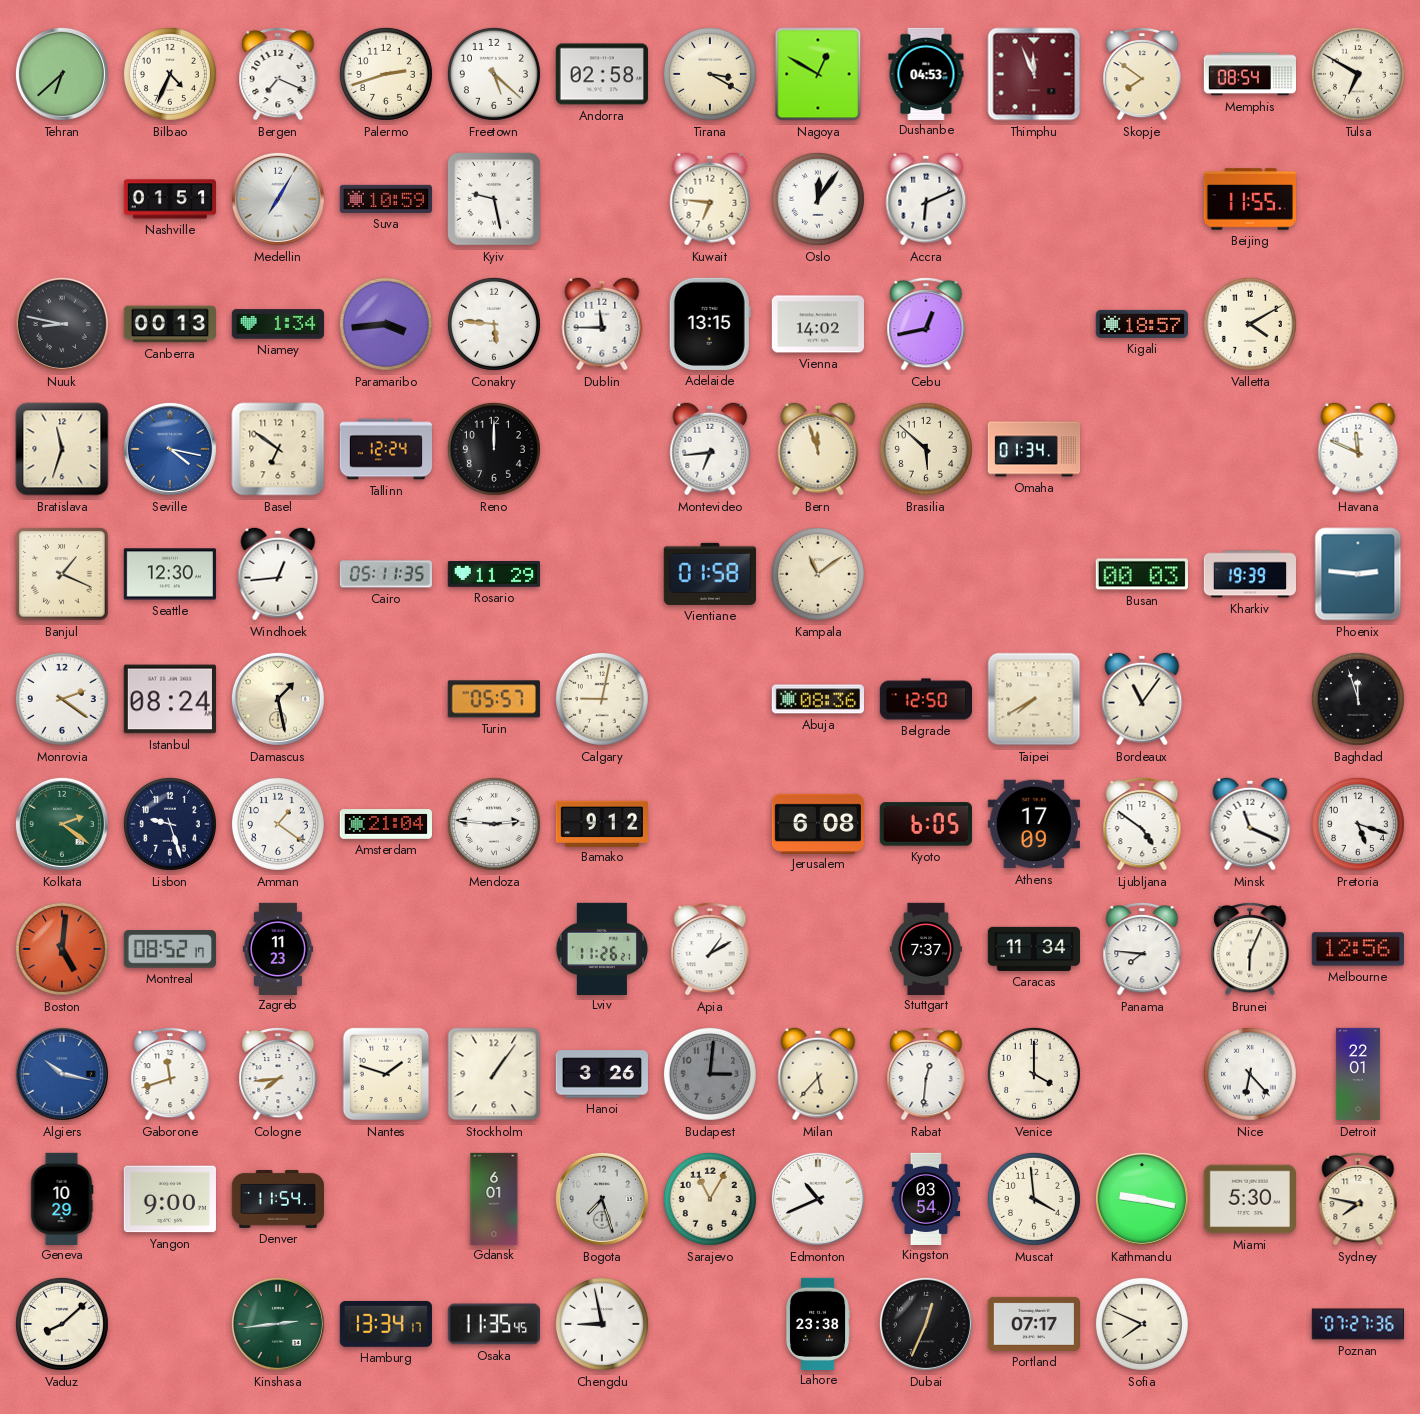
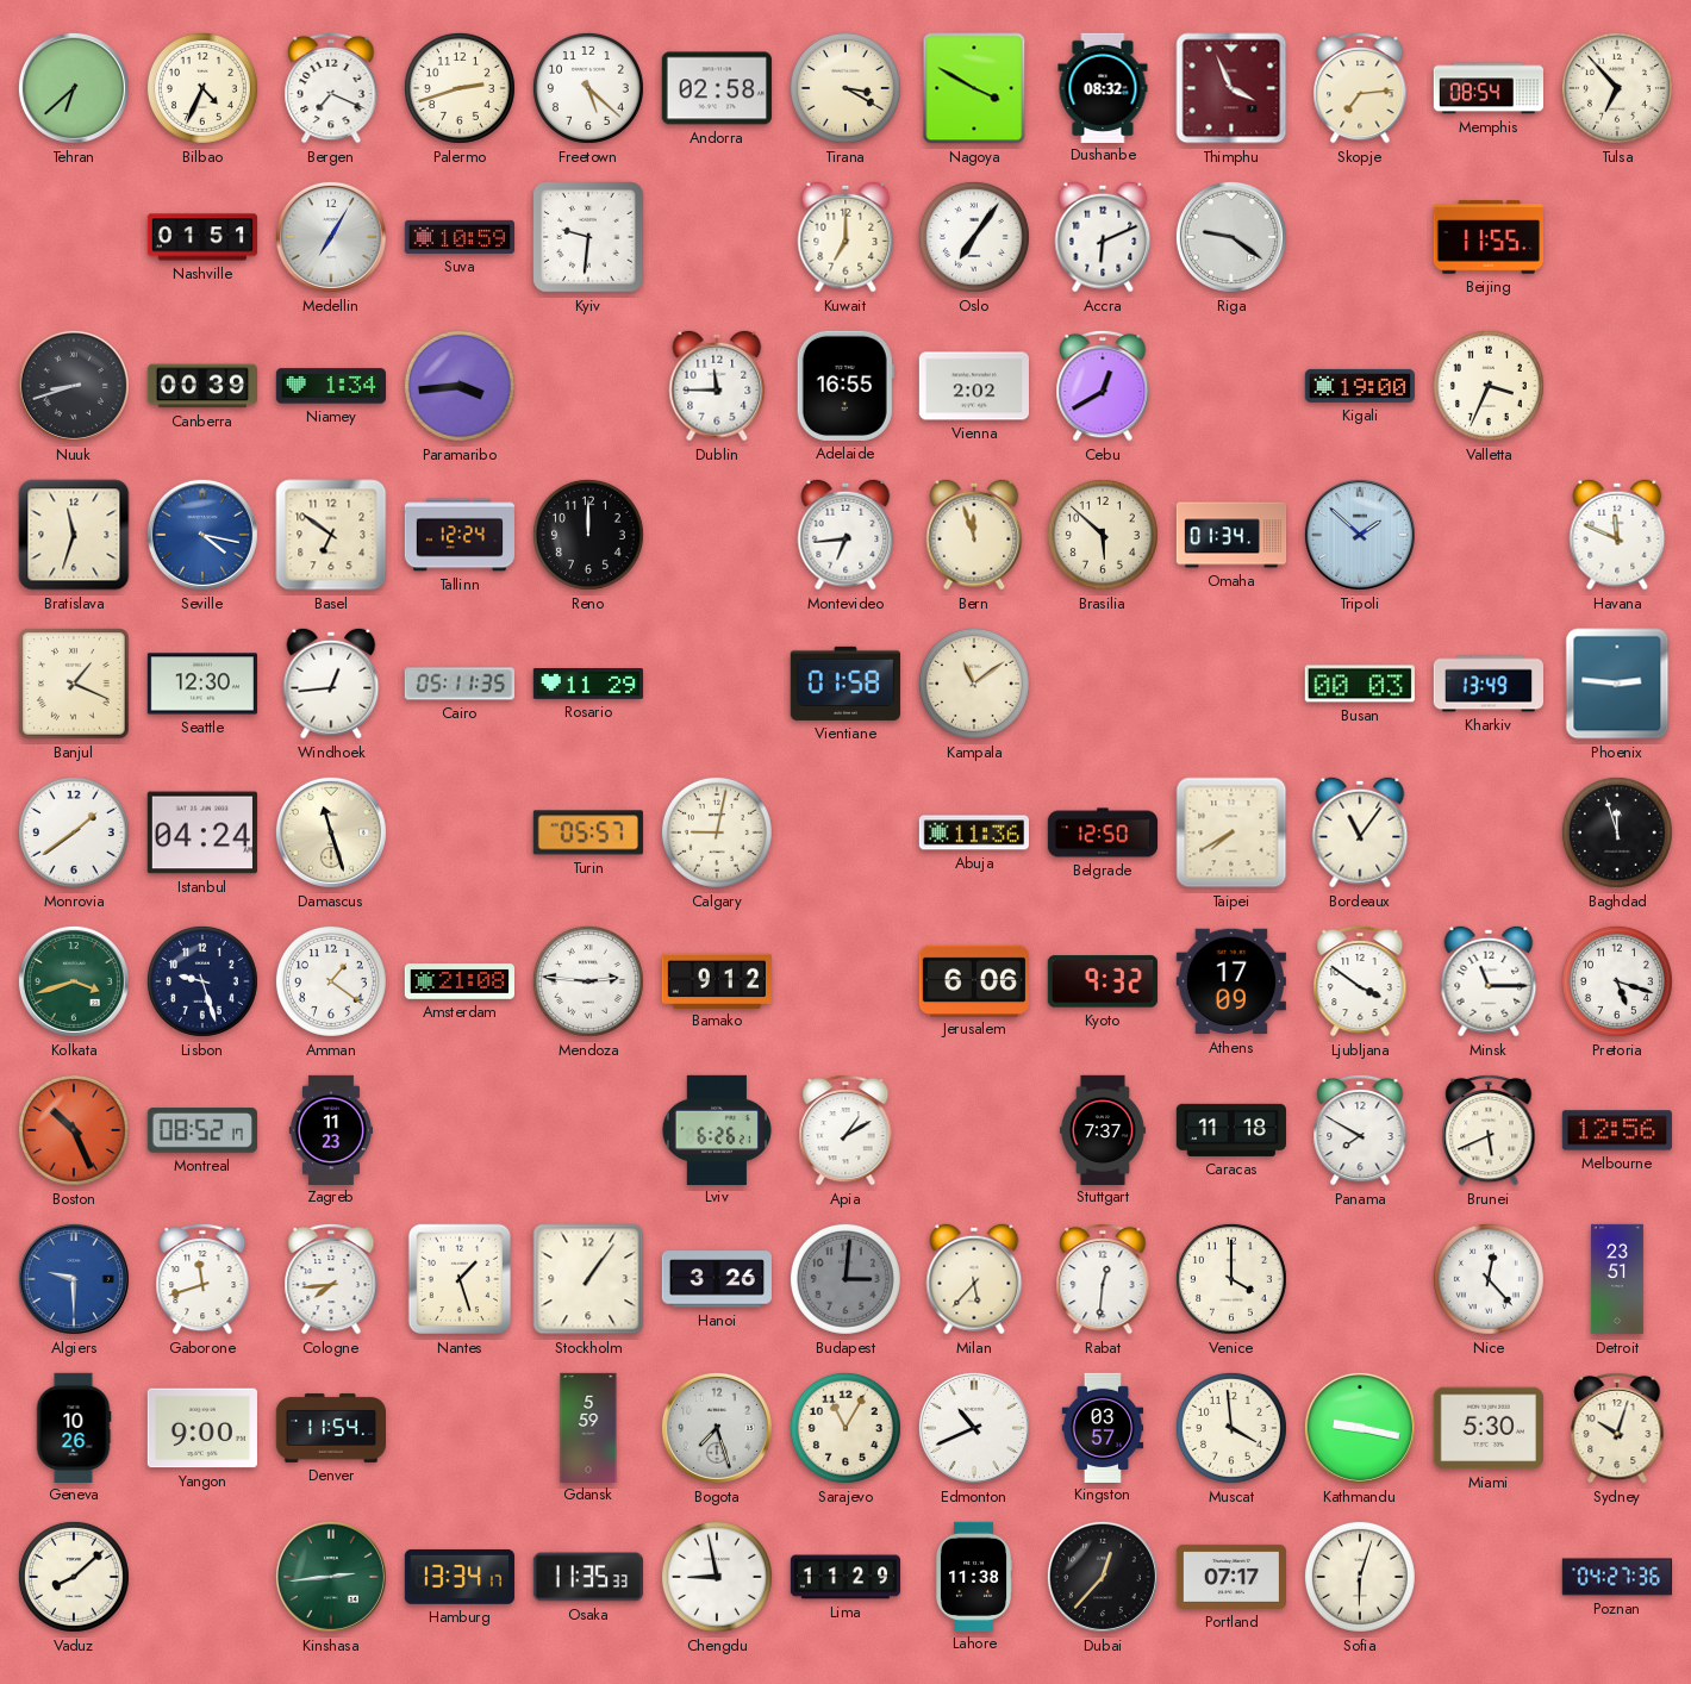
Nagoya: 12:50 -> 3:50 (974, 88)
Dushanbe: 04:53 -> 08:32 (1103, 87)
Thimphu: 11:56 -> 3:56 (1231, 88)
Skopje: 7:51 -> 7:14 (1360, 88)
Tulsa: 6:50 -> 6:53 (1617, 88)
Kyiv: 9:28 -> 9:31 (588, 237)
Kuwait: 6:46 -> 7:00 (845, 237)
Oslo: 12:06 -> 7:06 (974, 237)
Riga: none -> 9:21 (1231, 237)
Nuuk: 8:47 -> 8:42 (74, 386)
Canberra: 00:13 -> 00:39 (201, 386)
Conakry: 5:46 -> none (494, 324)
Adelaide: 13:15 -> 16:55 (845, 386)
Vienna: 14:02 -> 2:02 (973, 386)
Cebu: 12:43 -> 12:40 (1103, 386)
Kigali: 18:57 -> 19:00 (1359, 386)
Valletta: 4:10 -> 3:34 (1489, 386)
Tripoli: none -> 1:52 (1360, 535)
Kharkiv: 19:39 -> 13:49 (1489, 684)
Monrovia: 2:21 -> 1:39 (74, 832)
Istanbul: 08:24 -> 04:24 (202, 832)
Damascus: 1:28 -> 11:27 (331, 832)
Abuja: 08:36 -> 11:36 (973, 832)
Kolkata: 2:21 -> 3:42 (74, 981)
Amsterdam: 21:04 -> 21:08 (458, 981)
Jerusalem: 6:08 -> 6:06 (973, 980)
Kyoto: 6:05 -> 9:32 (1103, 981)
Ljubljana: 4:51 -> 3:51 (1360, 981)
Minsk: 11:19 -> 11:15 (1489, 981)
Boston: 5:01 -> 10:26 (74, 1130)
Lviv: 11:26 -> 6:26 (716, 1129)
Caracas: 11:34 -> 11:18 (1230, 1130)
Panama: 7:46 -> 7:50 (1360, 1130)
Brunei: 6:04 -> 5:41 (1489, 1130)
Algiers: 10:17 -> 9:30 (74, 1279)
Nantes: 1:48 -> 1:27 (460, 1279)
Nice: 6:23 -> 12:23 (1489, 1279)
Detroit: 22:01 -> 23:51 (1617, 1279)
Geneva: 10:29 -> 10:26 (74, 1427)
Gdansk: 6:01 -> 5:59 (588, 1427)
Kingston: 03:54 -> 03:57 (1103, 1427)
Sydney: 7:47 -> 10:03 (1617, 1428)
Osaka: 11:35:45 -> 11:35:33 (587, 1577)
Lima: none -> 11:29 (844, 1577)
Lahore: 23:38 -> 11:38 (973, 1577)
Dubai: 12:34 -> 12:37 (1103, 1577)
Sofia: 7:49 -> 6:03 (1360, 1577)
Poznan: 07:27 -> 04:27 (1616, 1577)
